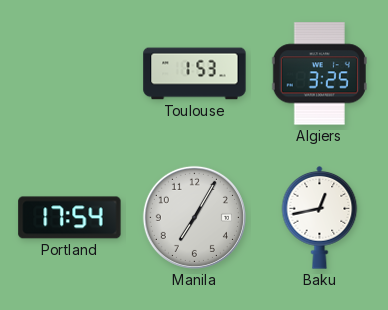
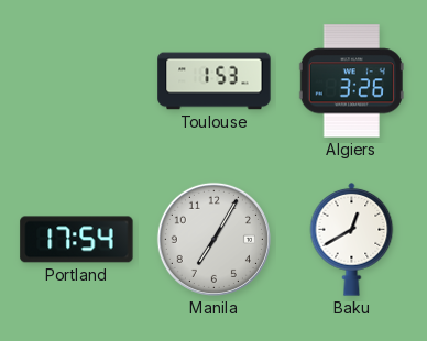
Algiers: 3:25 -> 3:26 (351, 81)
Baku: 12:43 -> 12:40 (352, 239)
